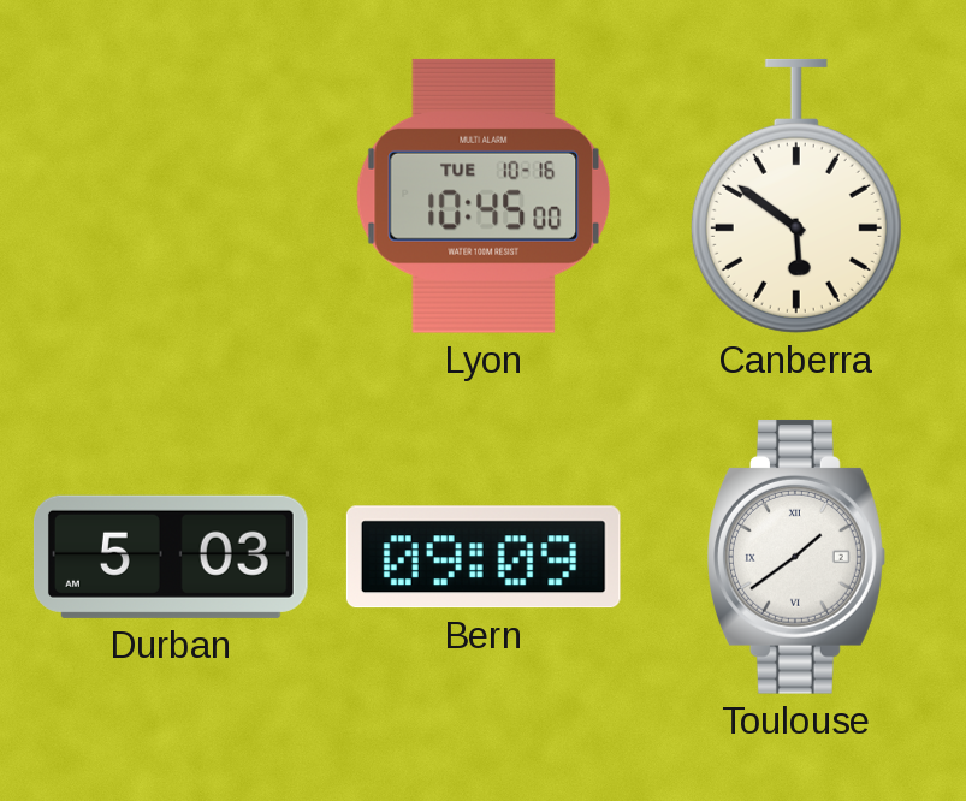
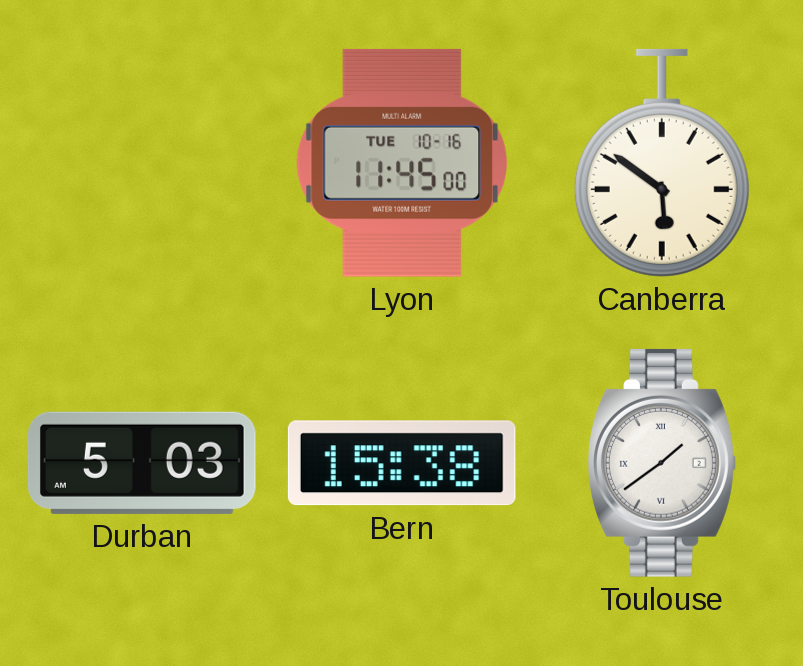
Lyon: 10:45 -> 11:45 (402, 163)
Bern: 09:09 -> 15:38 (402, 463)
